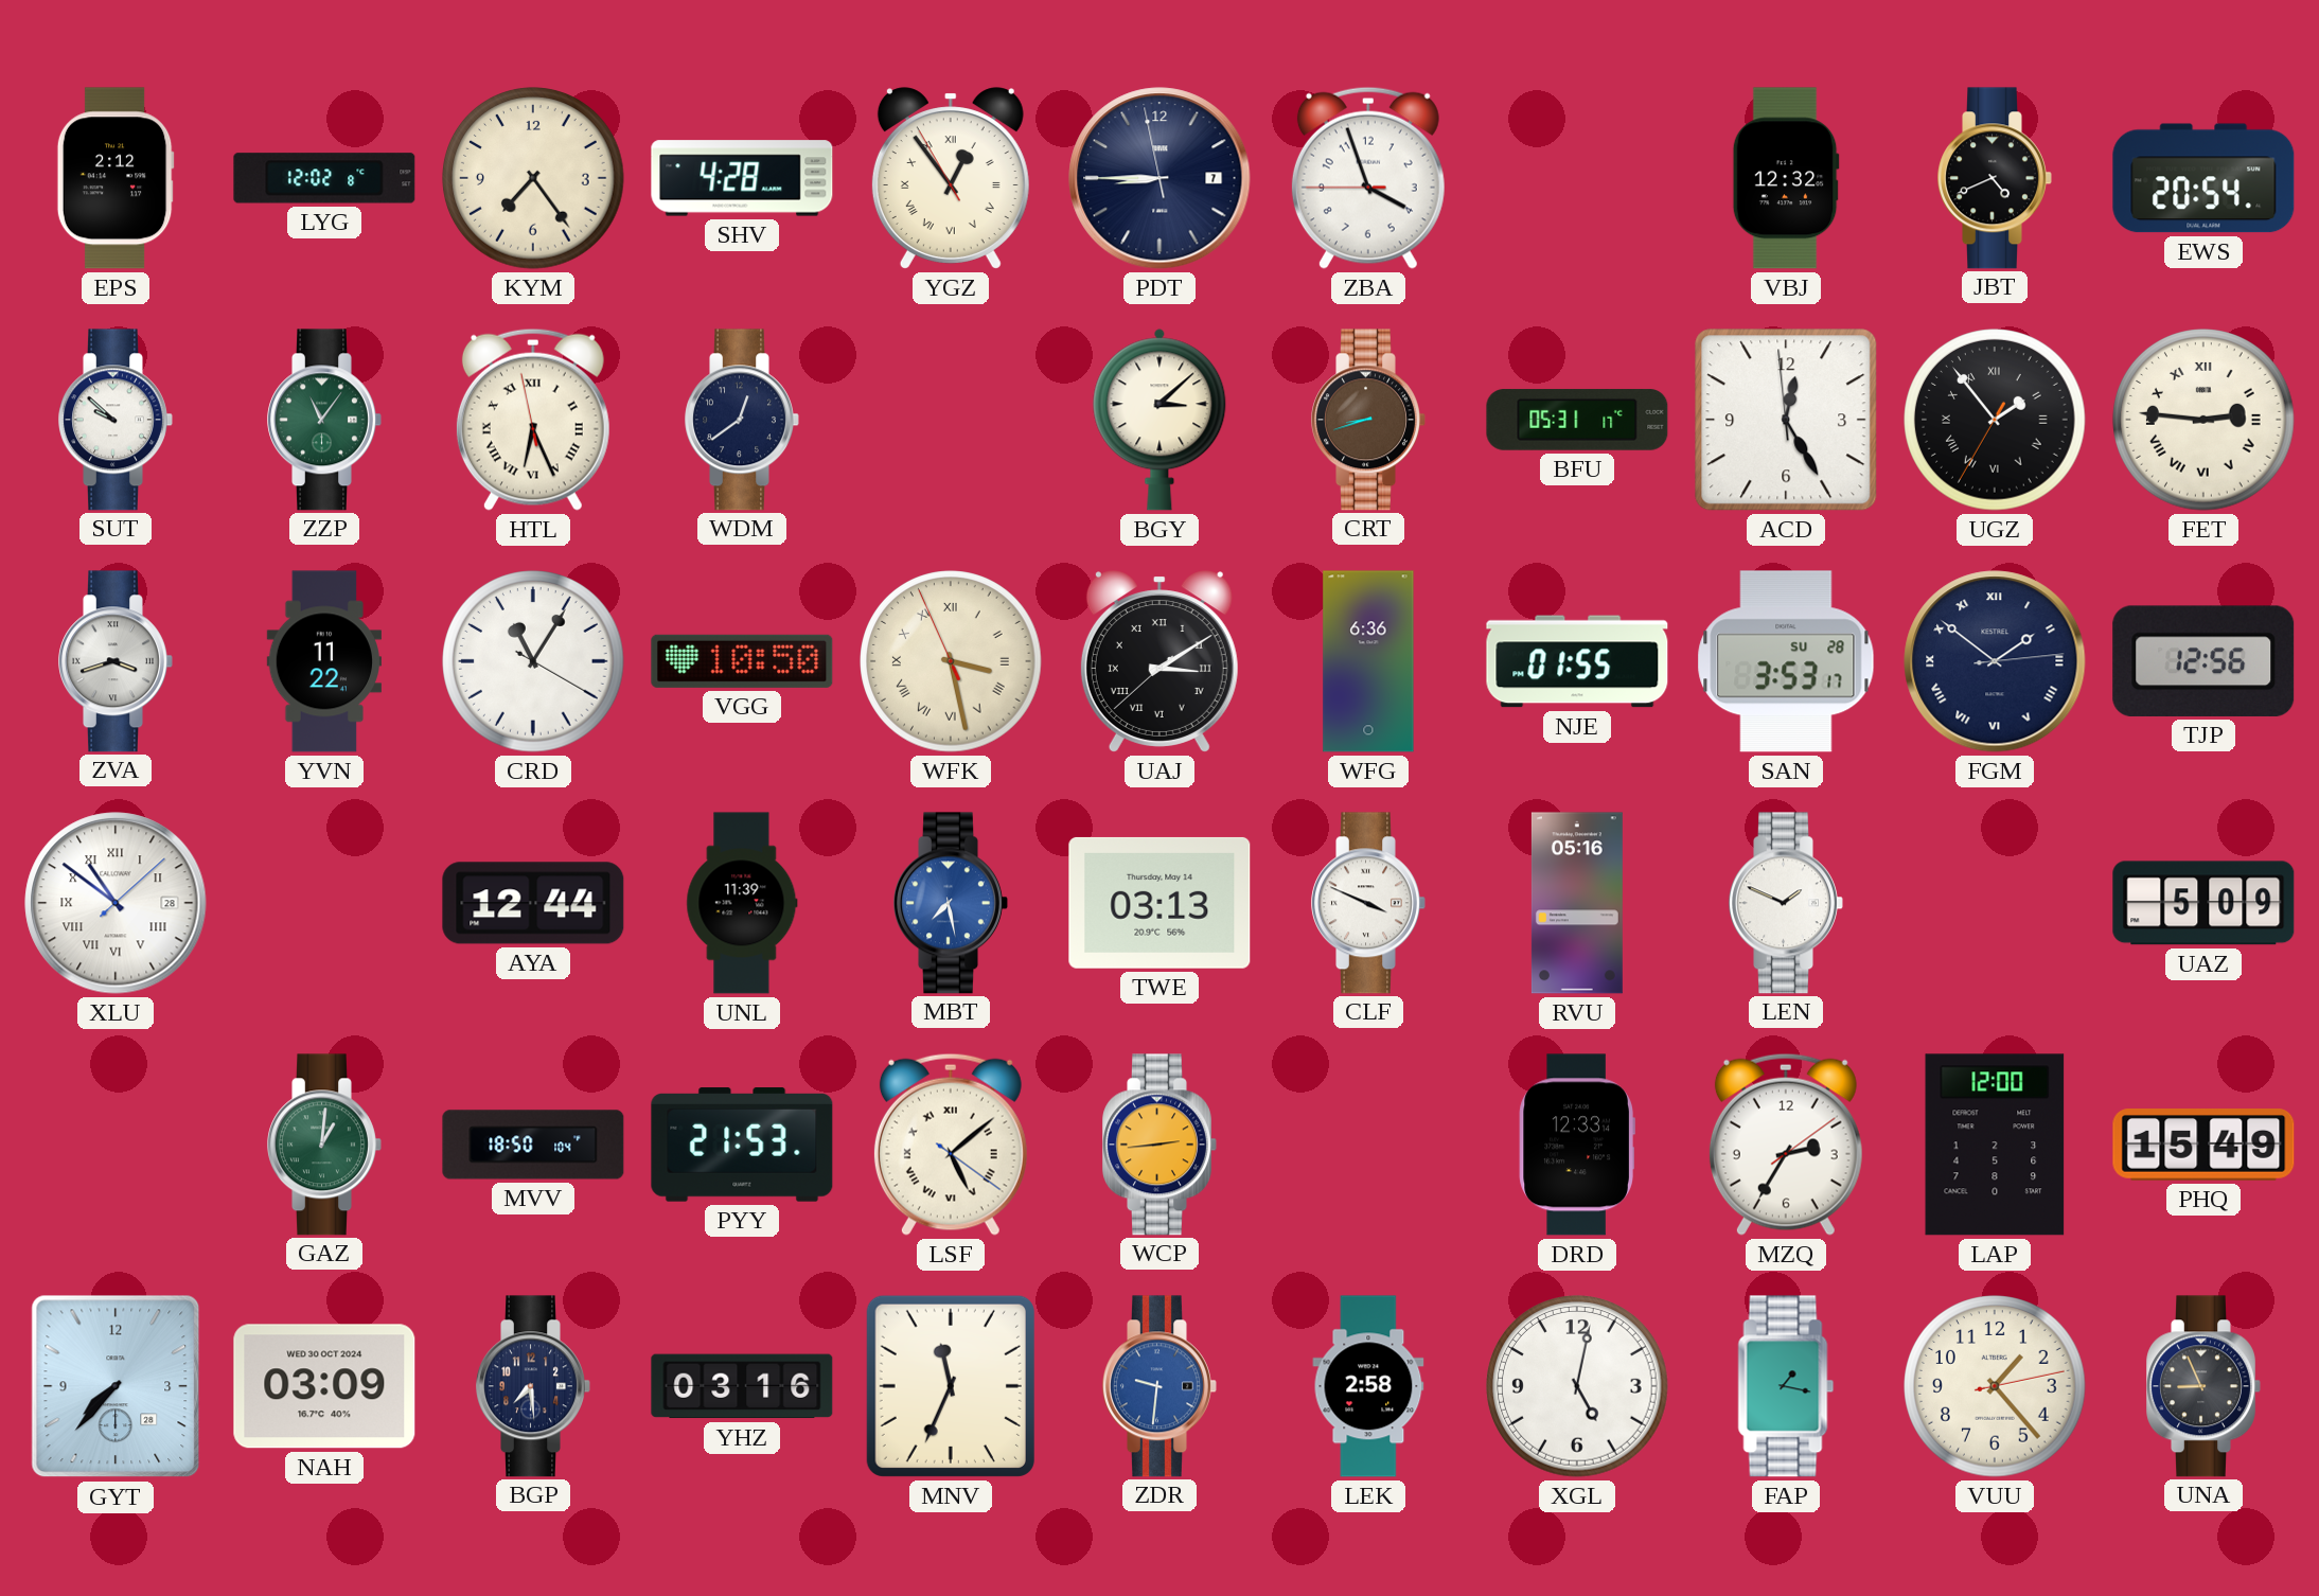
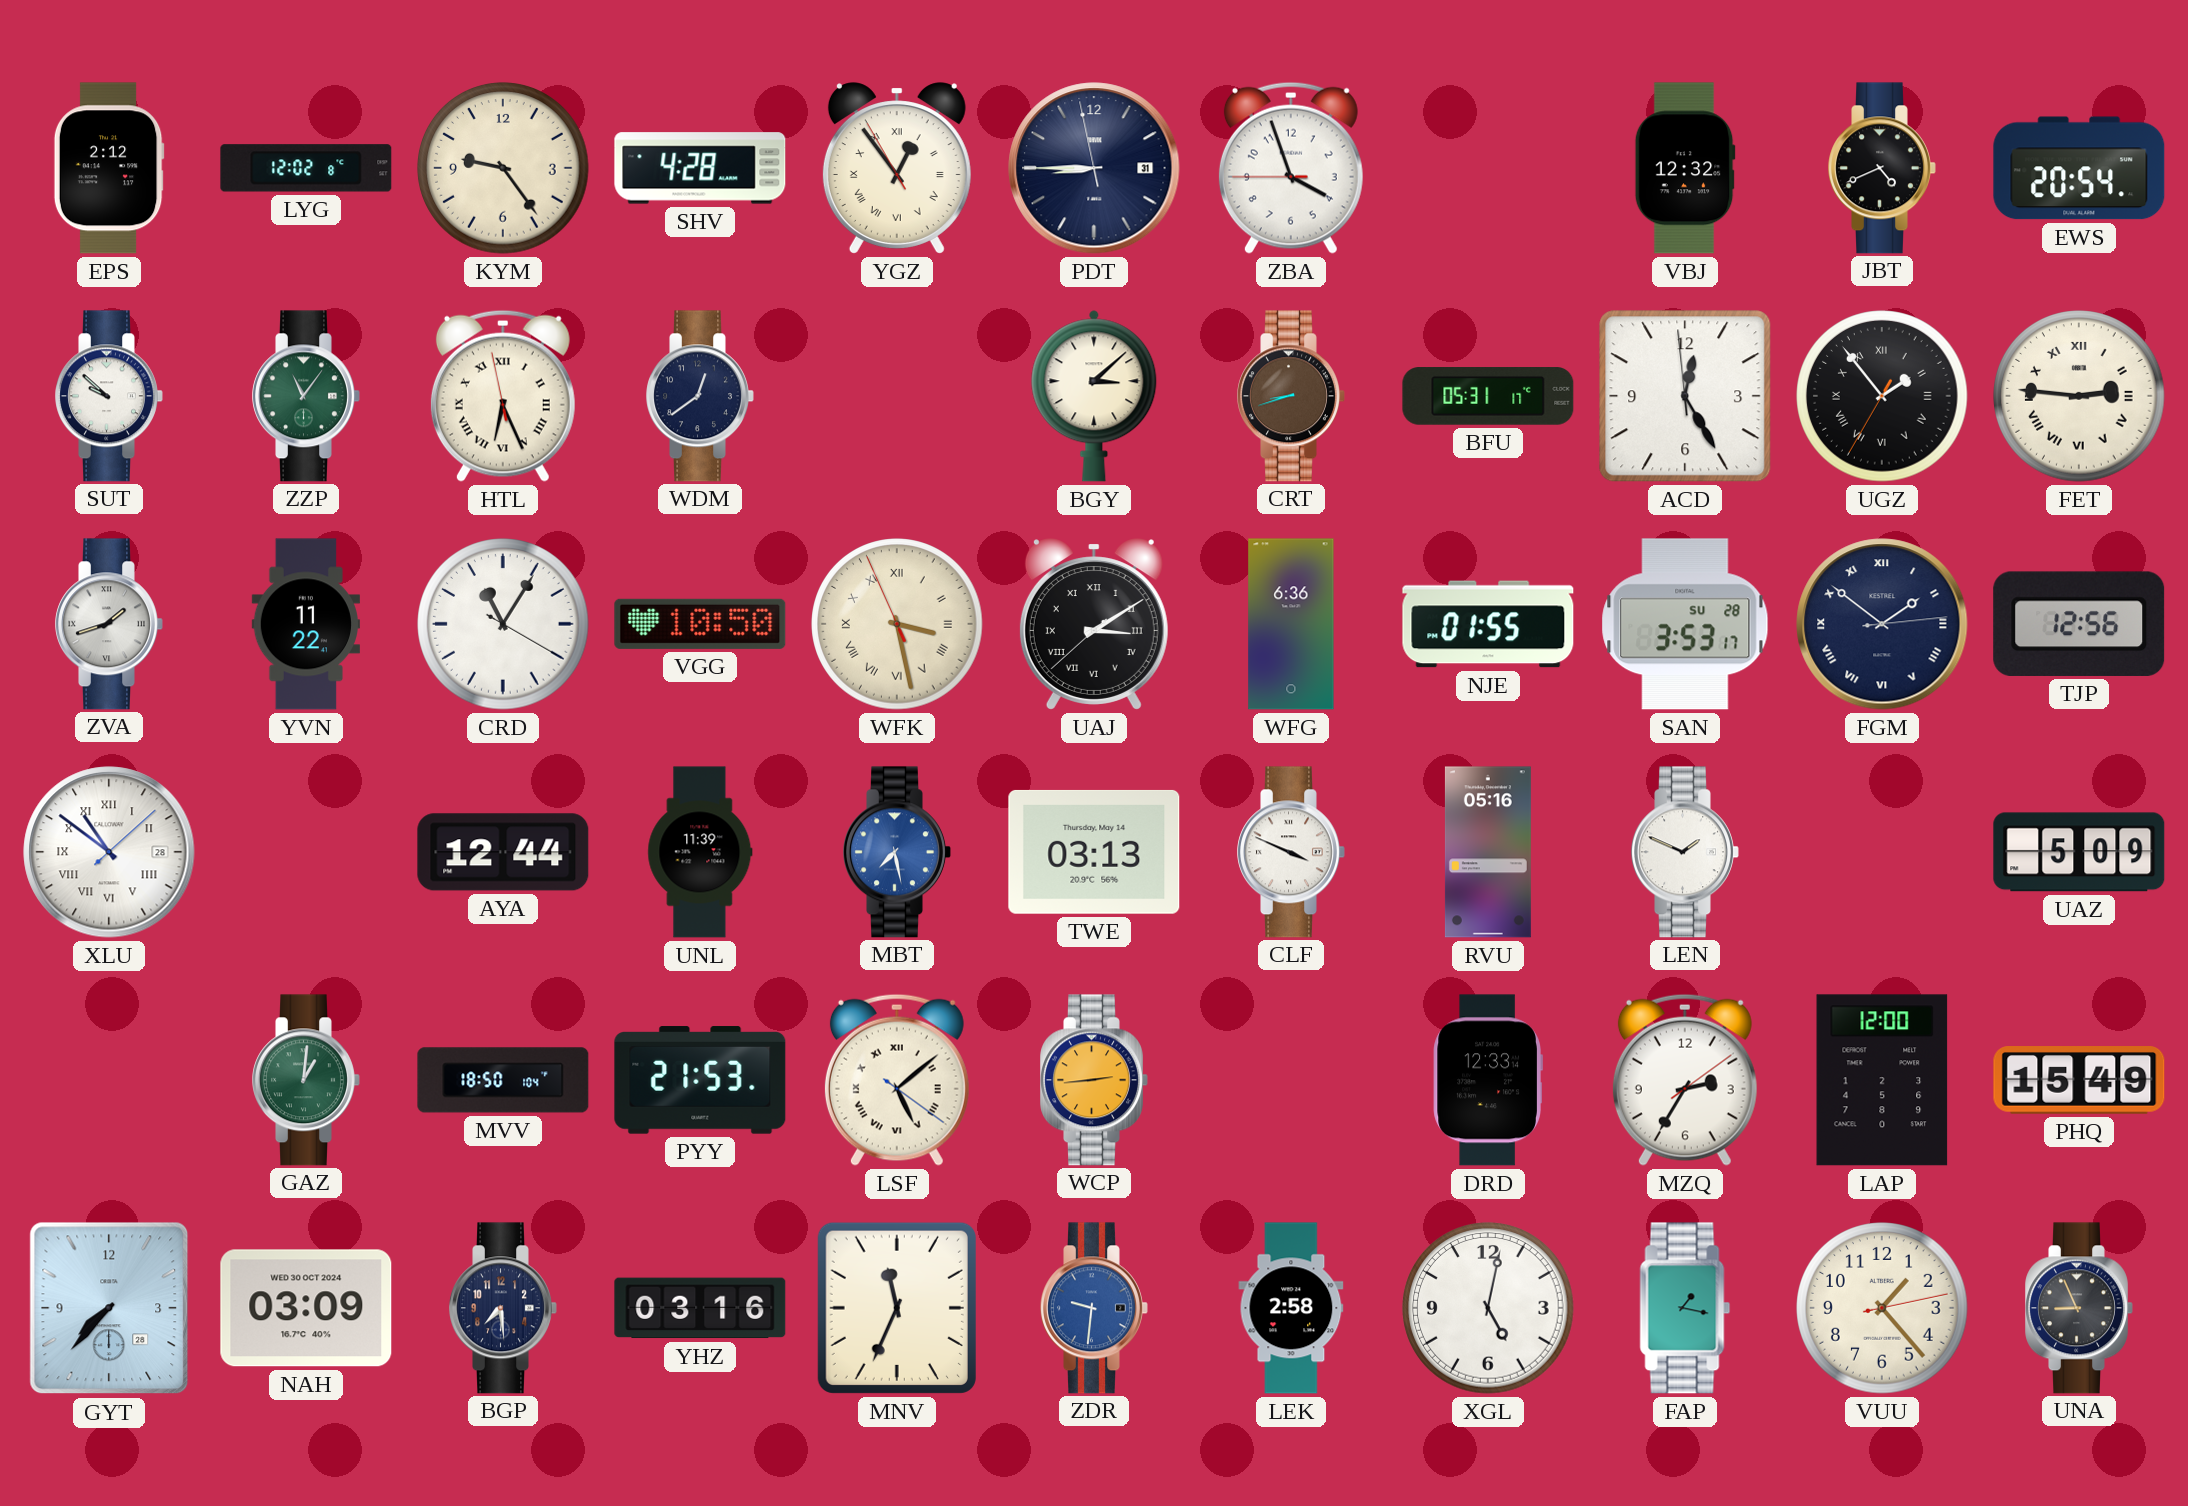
KYM: 7:24 -> 9:24 (503, 168)
PDT date: 7 -> 31 (1094, 168)
ZVA: 3:42 -> 1:42 (109, 624)
